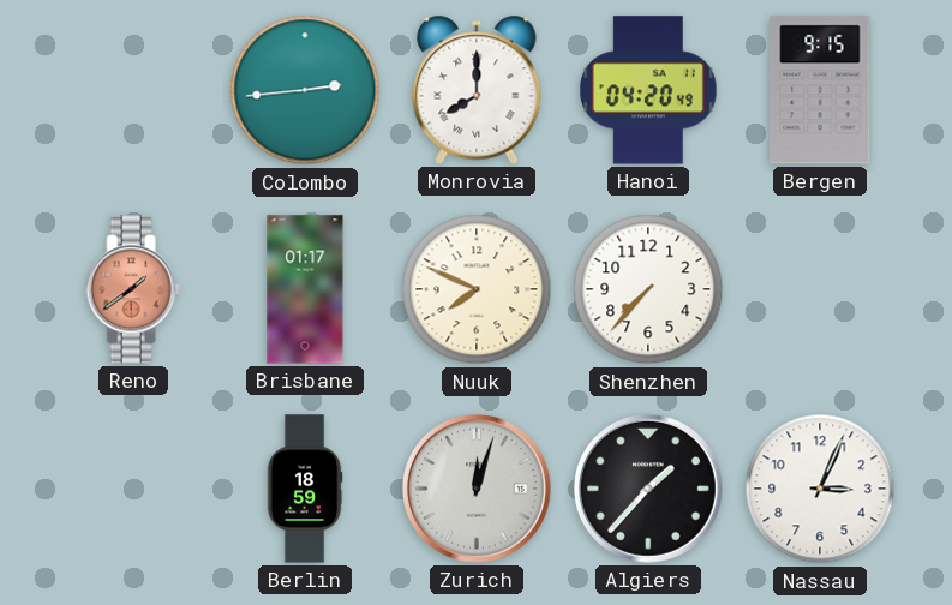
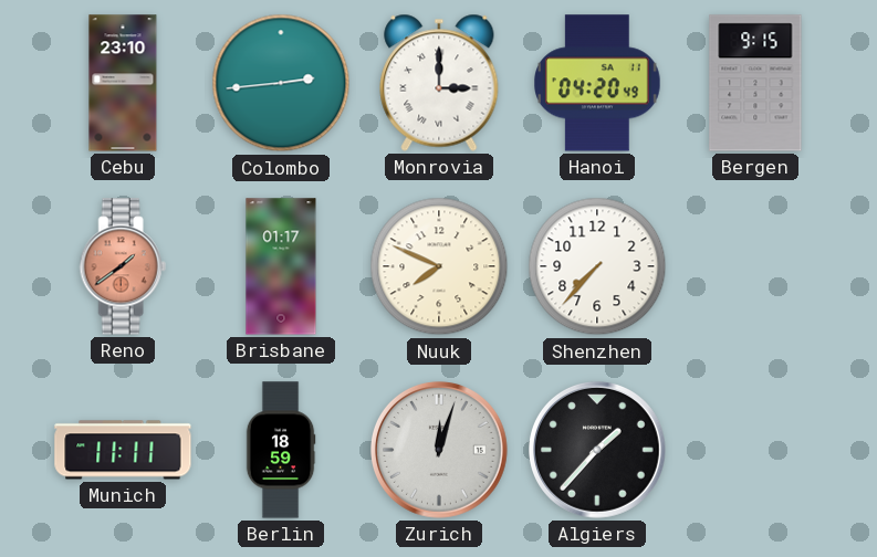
Cebu: none -> 23:10 (123, 83)
Monrovia: 8:00 -> 3:00 (439, 83)
Munich: none -> 11:11 (123, 450)
Nassau: 3:04 -> none (820, 489)
